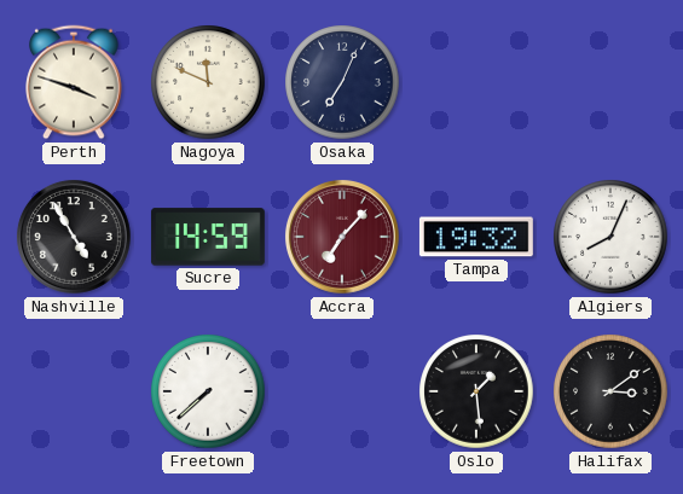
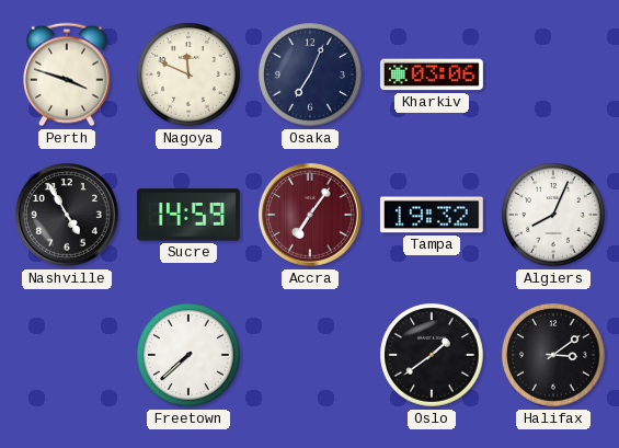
Kharkiv: none -> 03:06 (432, 74)
Accra: 7:07 -> 7:06 (310, 215)
Oslo: 1:29 -> 1:39 (432, 355)
